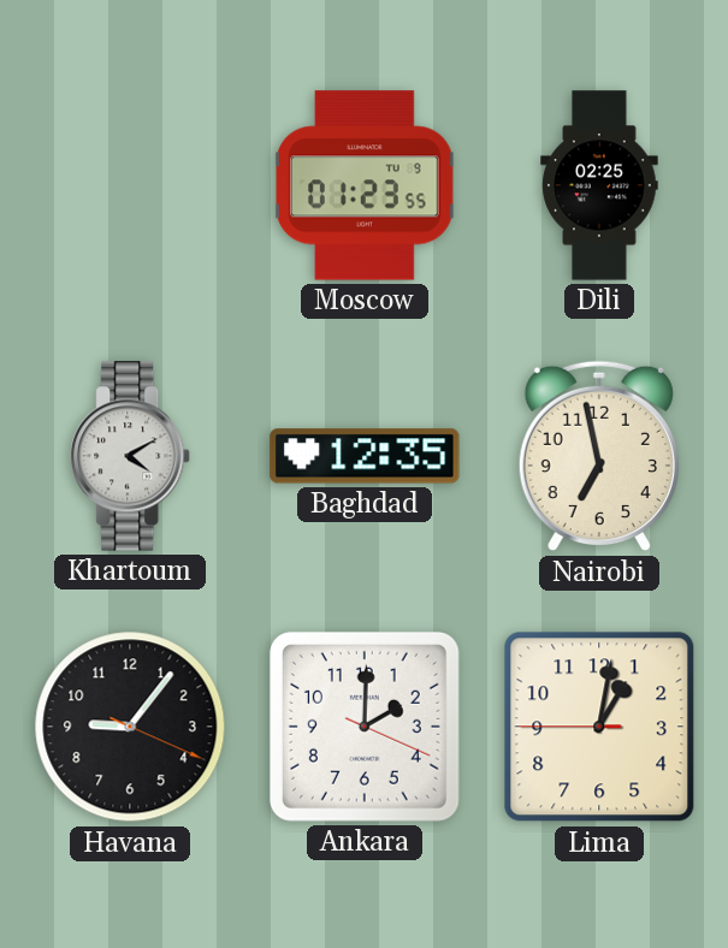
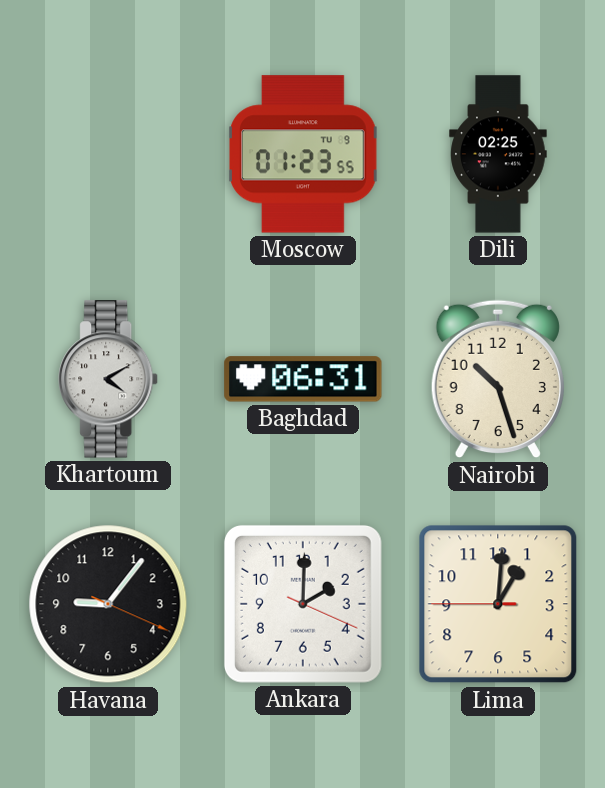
Baghdad: 12:35 -> 06:31 (303, 379)
Nairobi: 6:58 -> 10:27 (498, 379)
Lima: 1:01 -> 1:00 (498, 604)
